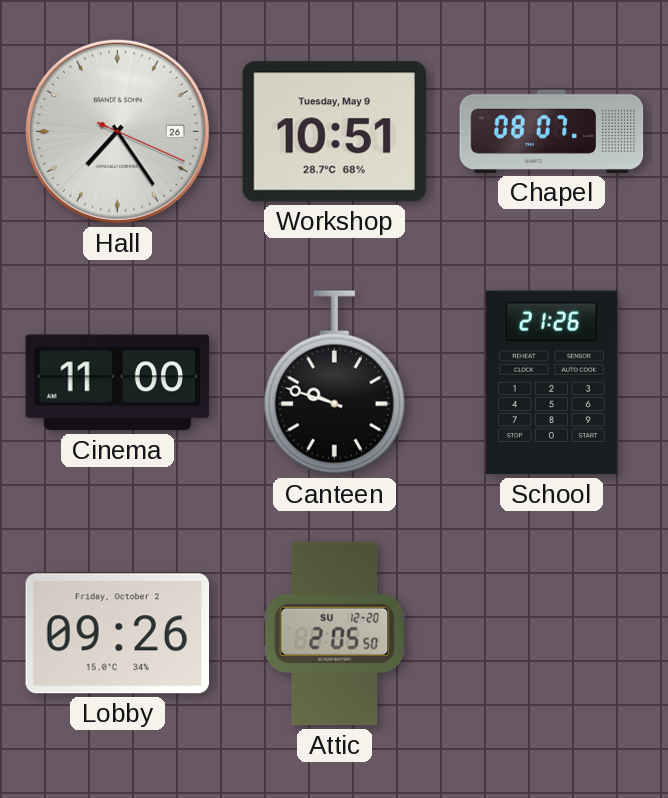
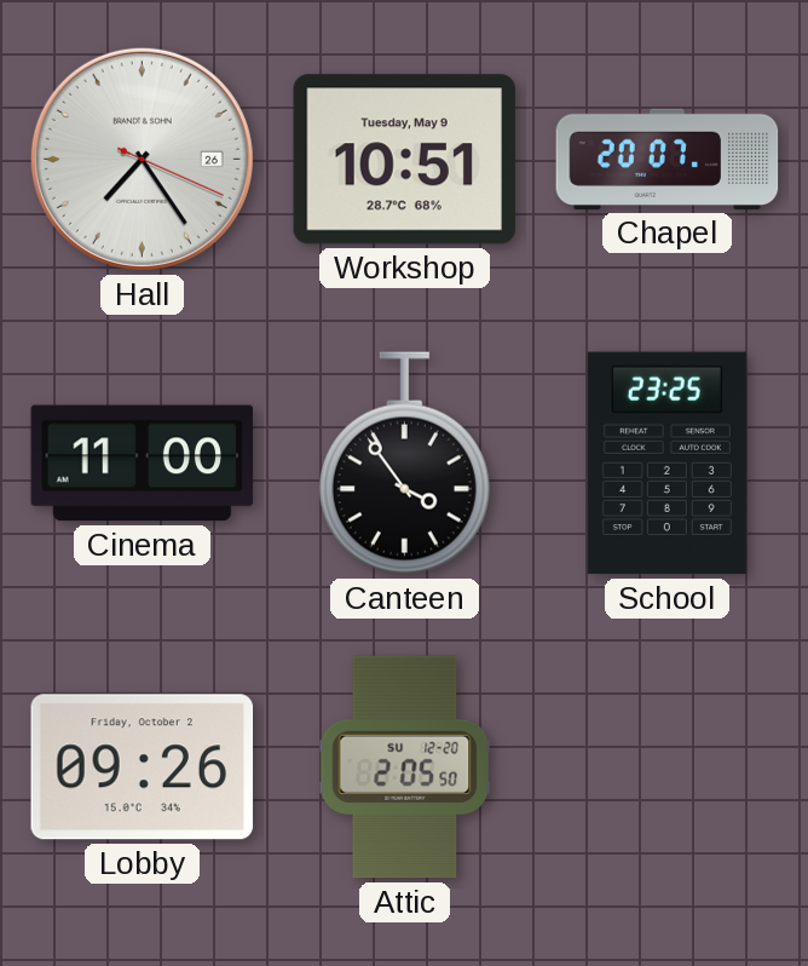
Chapel: 08:07 -> 20:07 (668, 159)
Canteen: 9:48 -> 3:54 (404, 464)
School: 21:26 -> 23:25 (666, 464)
